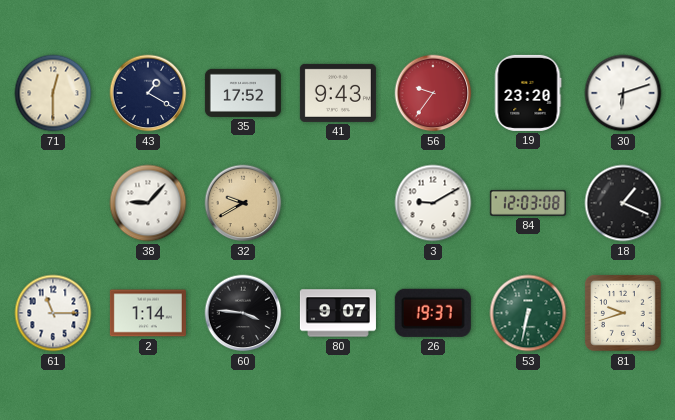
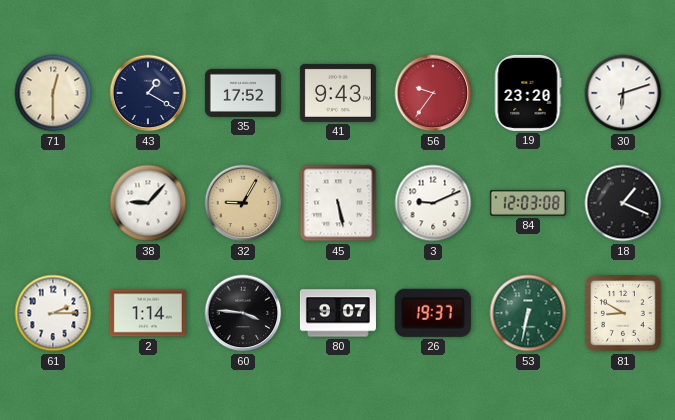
32: 9:40 -> 9:05 (243, 203)
45: none -> 5:28 (338, 203)
3: 9:10 -> 9:11 (433, 203)
61: 11:15 -> 2:15 (53, 313)
81: 9:42 -> 8:50 (623, 313)
